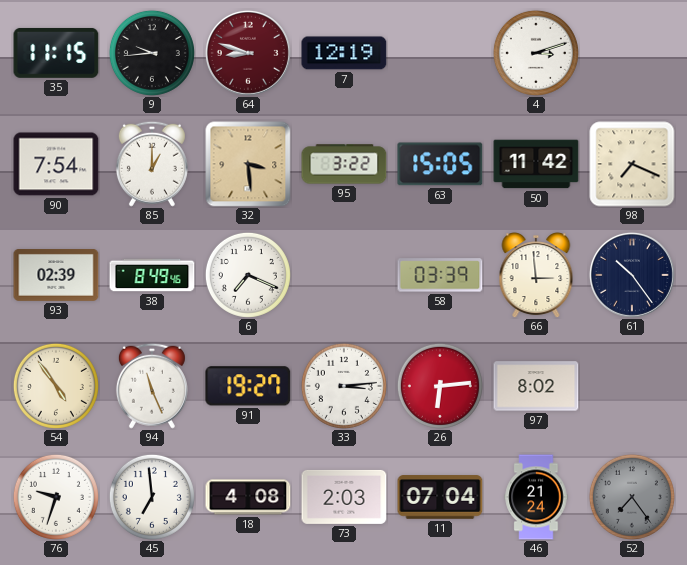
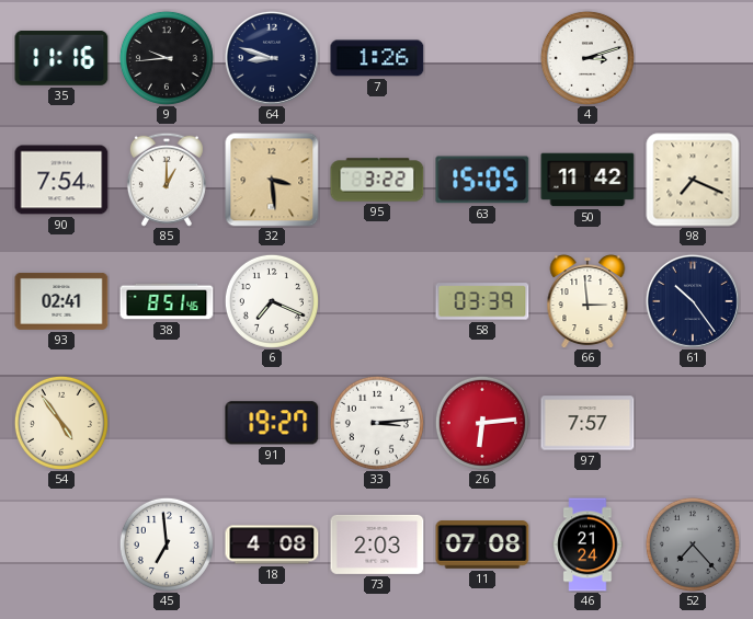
35: 11:15 -> 11:16 (61, 58)
64 dial: burgundy -> navy (272, 58)
7: 12:19 -> 1:26 (377, 58)
93: 02:39 -> 02:41 (61, 302)
38: 8:49 -> 8:51 (167, 301)
94: 11:26 -> none (152, 386)
97: 8:02 -> 7:57 (587, 423)
76: 9:33 -> none (56, 497)
11: 07:04 -> 07:08 (482, 545)
52: 7:24 -> 7:23 (693, 545)
